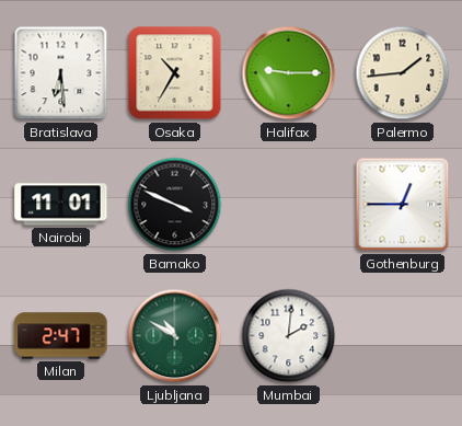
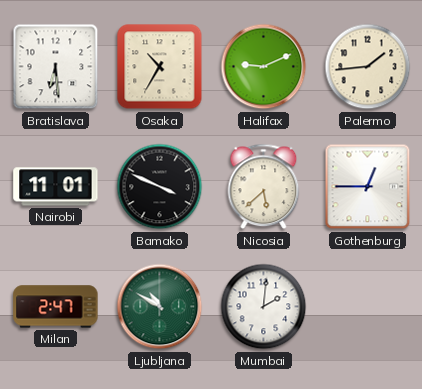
Halifax: 9:15 -> 9:11 (264, 67)
Nicosia: none -> 5:38 (264, 187)
